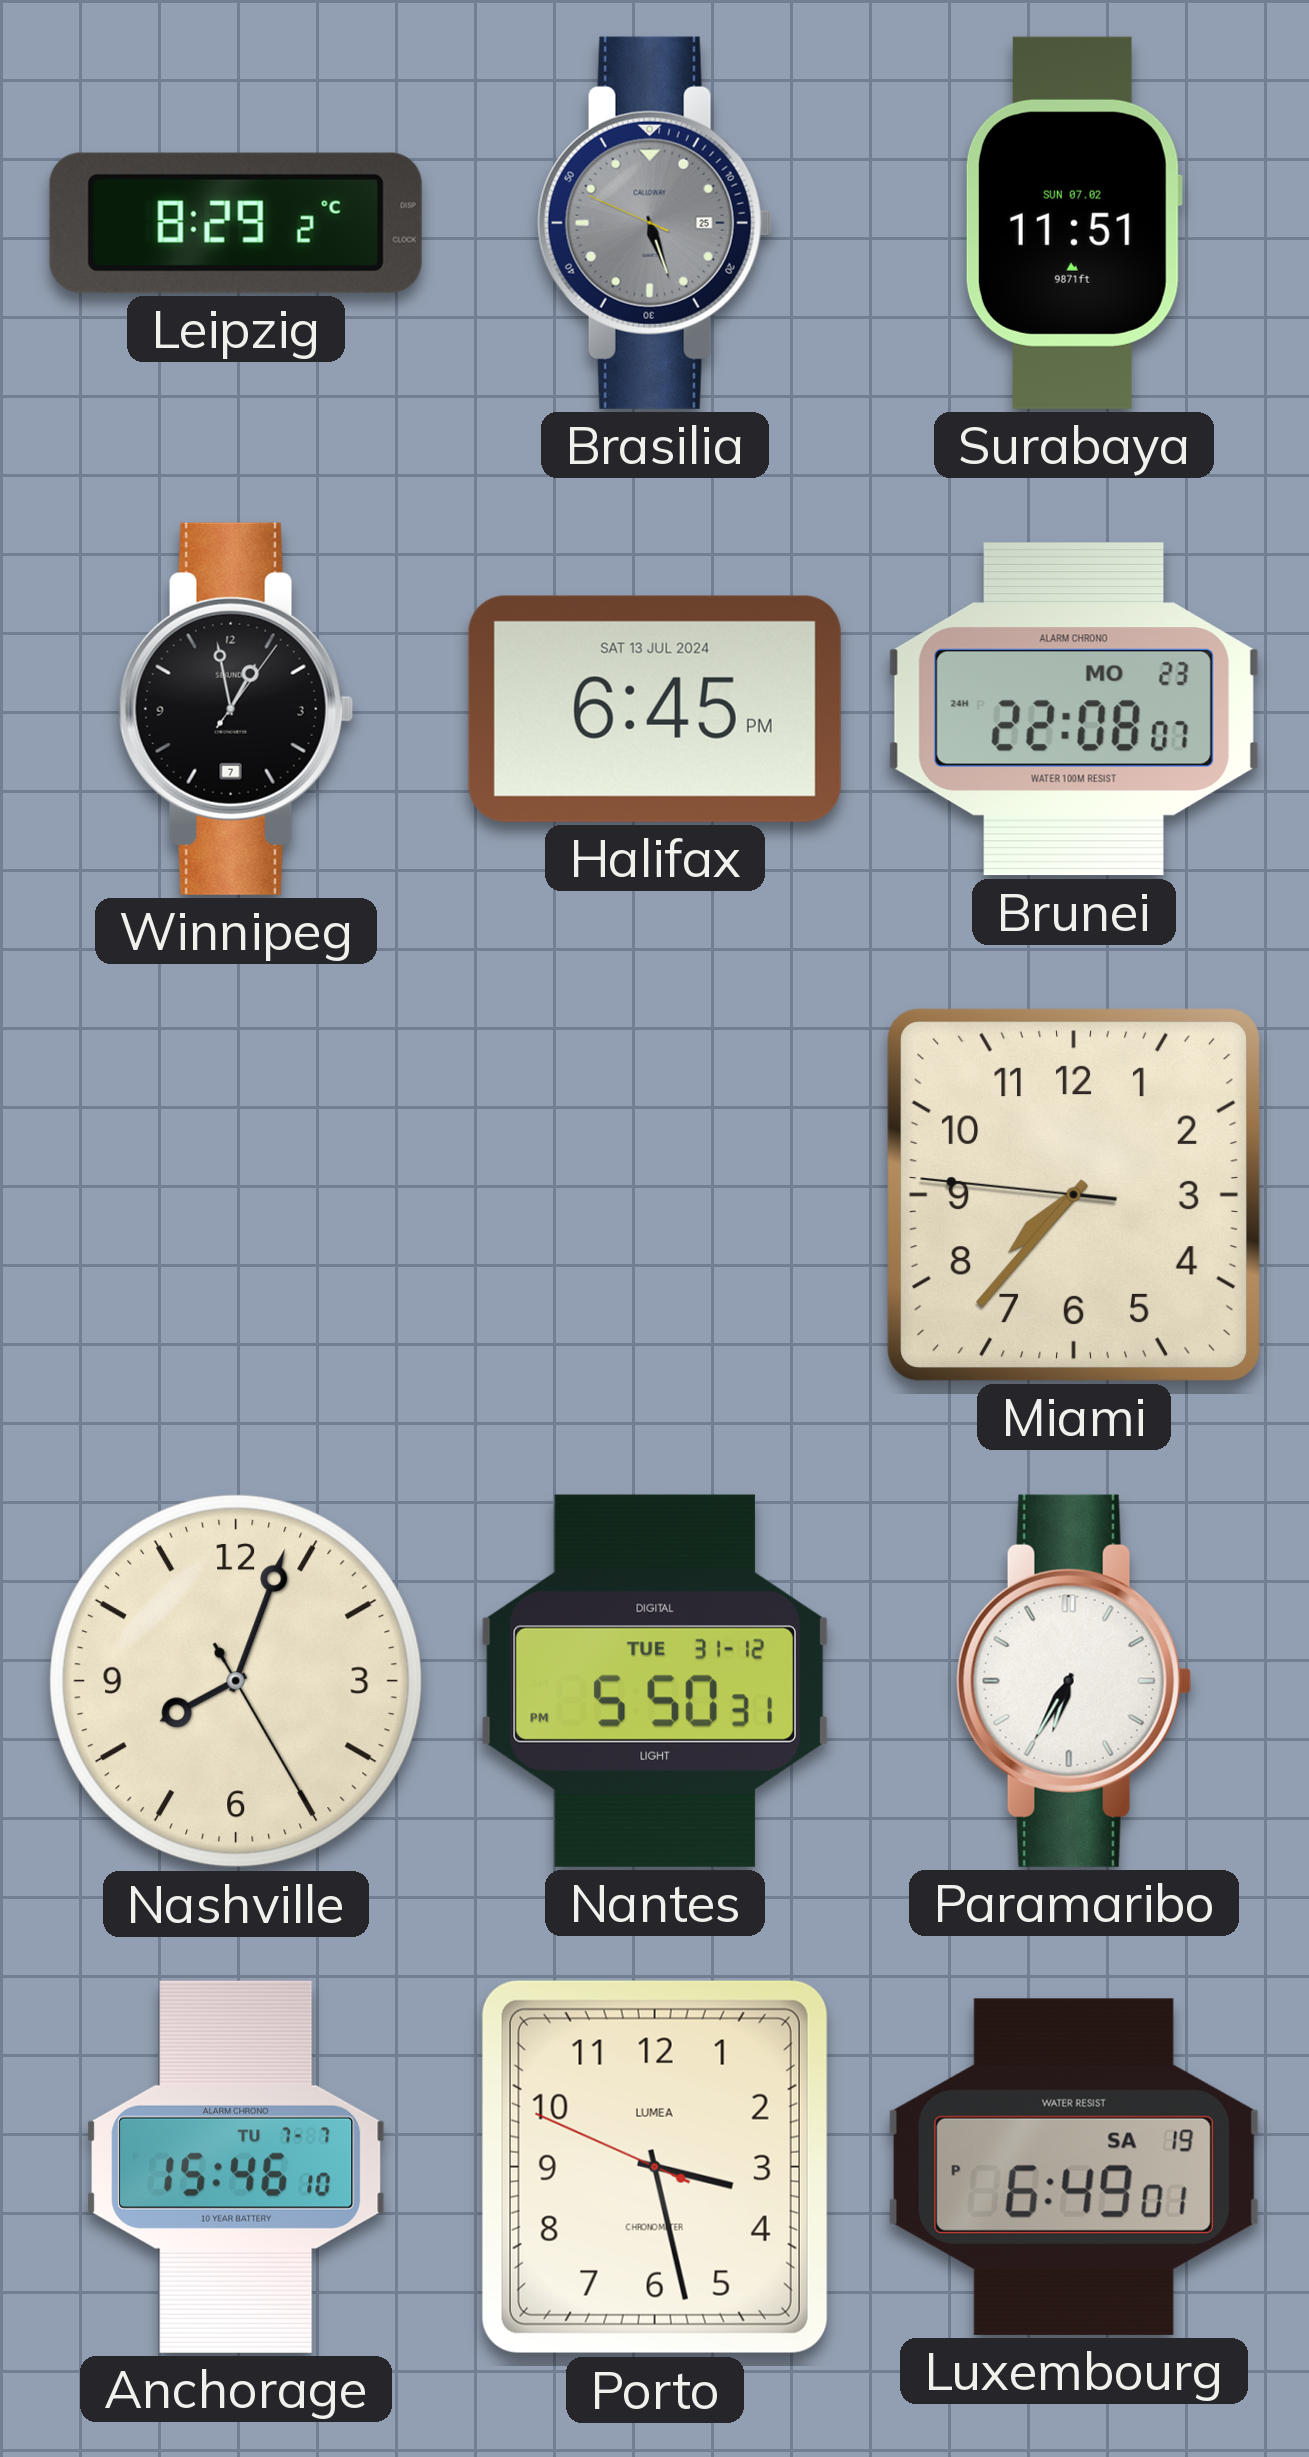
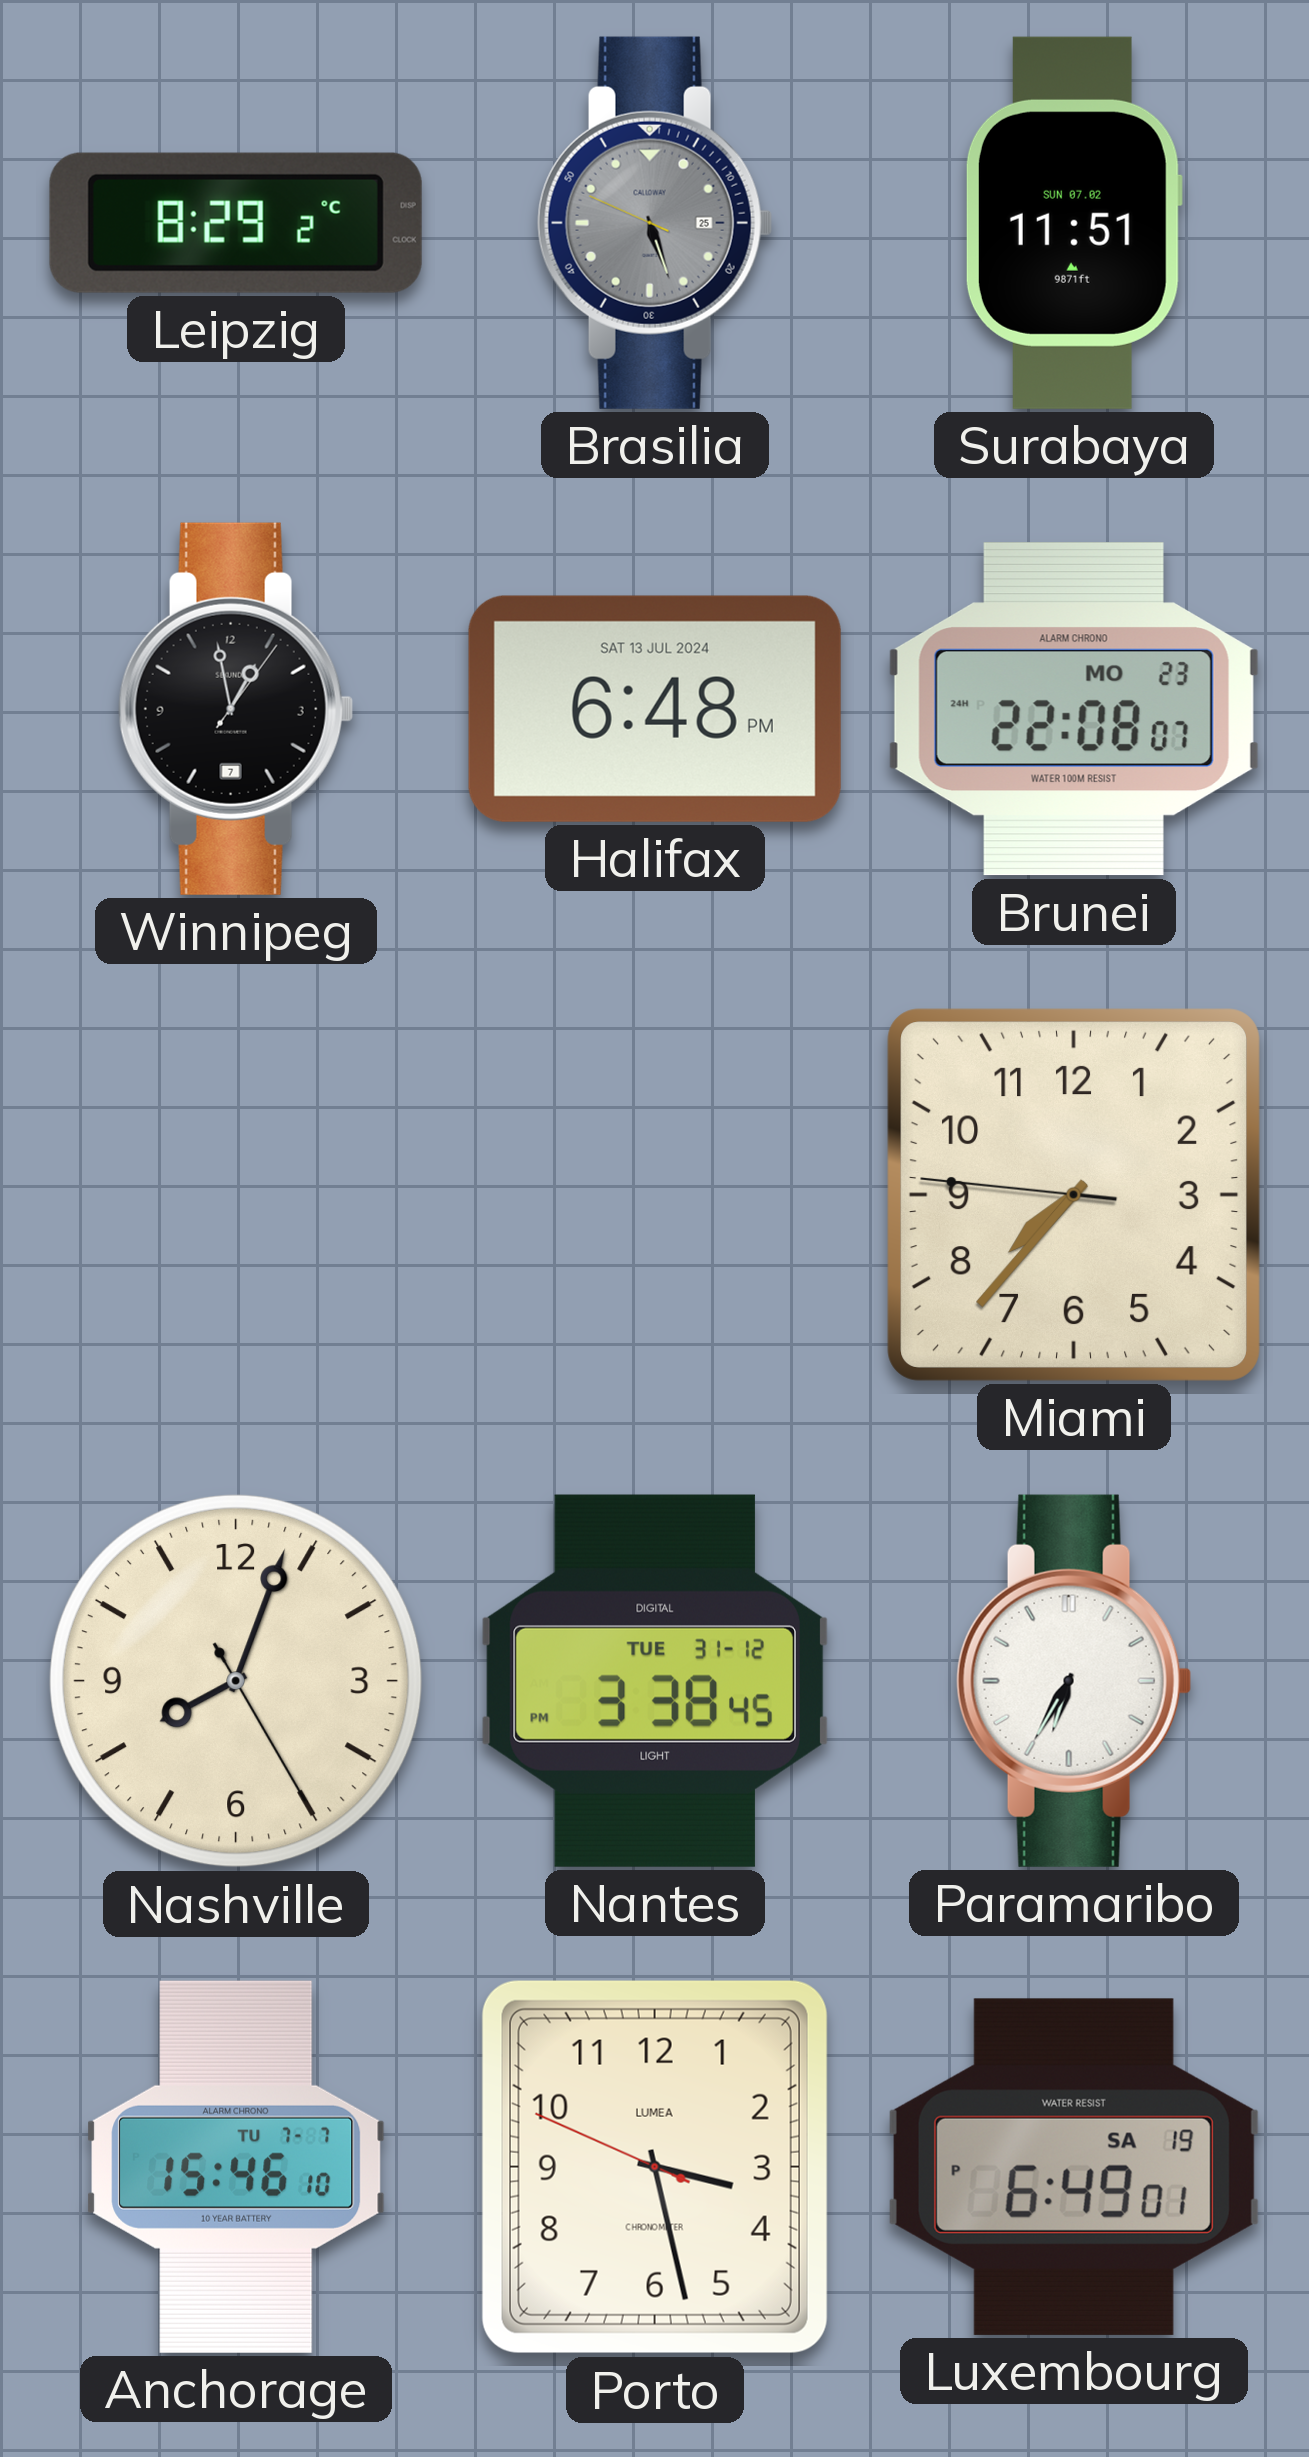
Halifax: 6:45 -> 6:48 (655, 709)
Nantes: 5:50 -> 3:38 (655, 1681)
